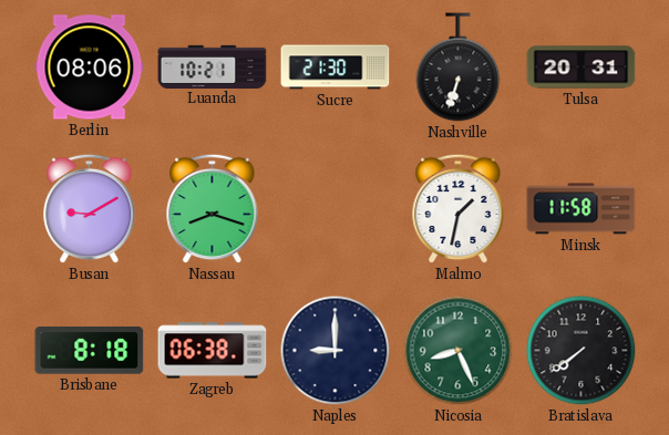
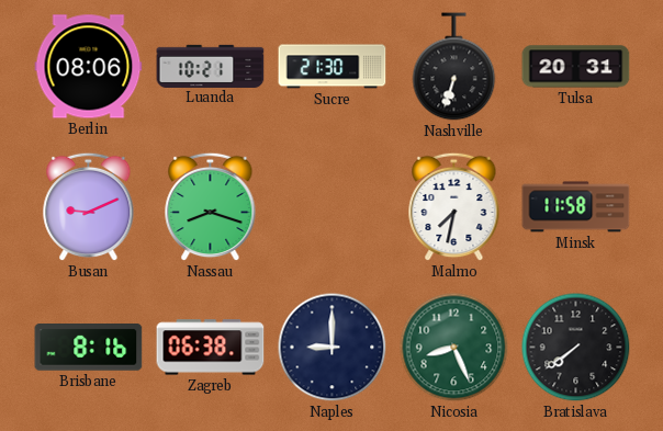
Busan: 9:10 -> 9:11 (89, 207)
Malmo: 1:32 -> 7:32 (454, 207)
Brisbane: 8:18 -> 8:16 (89, 348)
